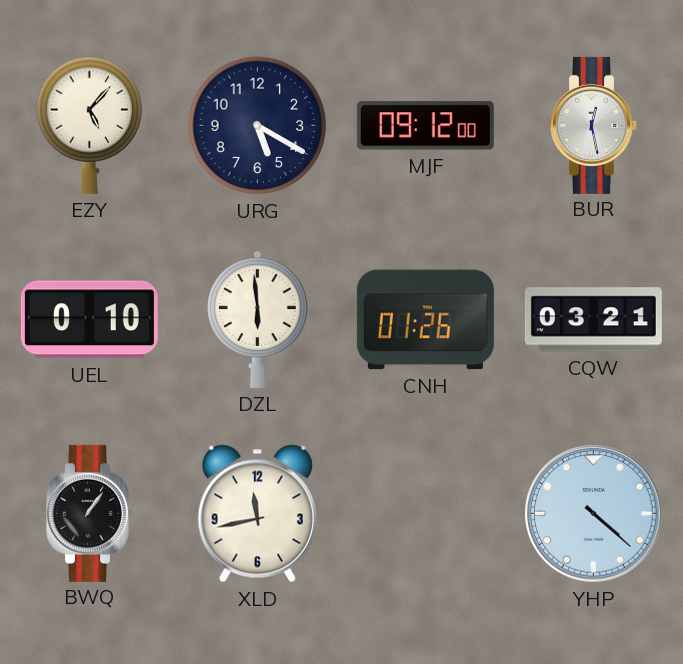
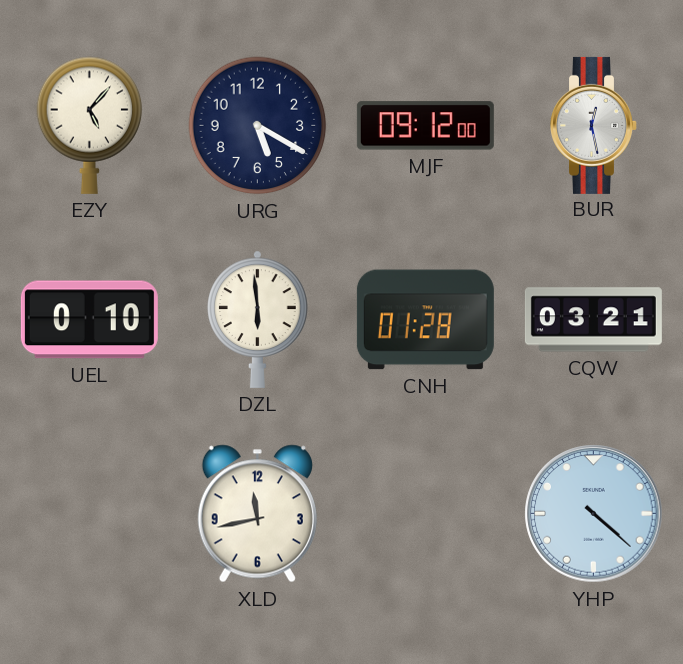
CNH: 01:26 -> 01:28 (425, 320)
BWQ: 1:06 -> none (90, 513)
